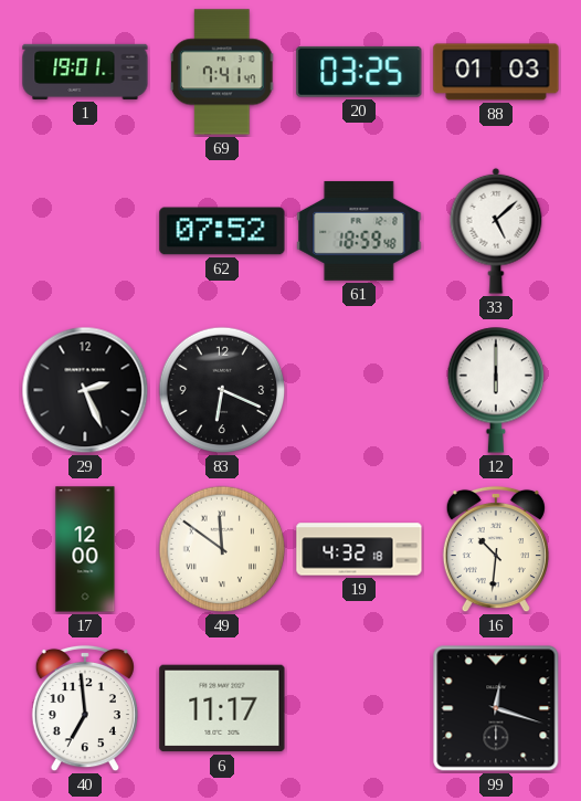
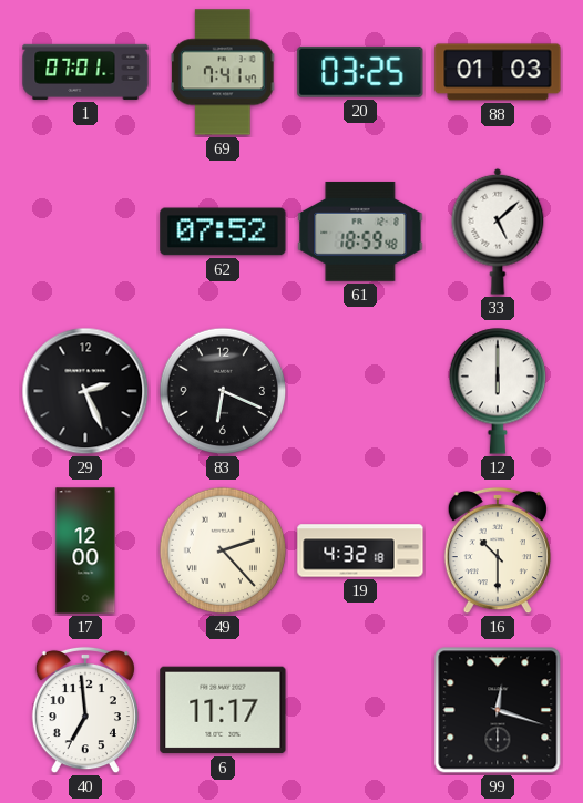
1: 19:01 -> 07:01 (85, 72)
49: 11:51 -> 2:23 (223, 550)
16: 10:31 -> 10:30 (498, 550)
